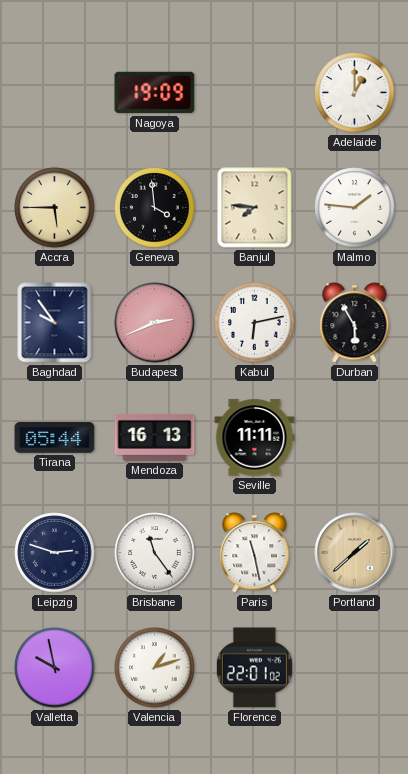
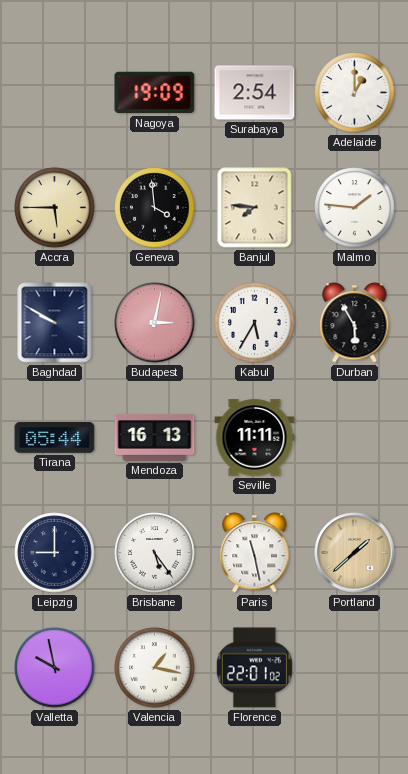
Surabaya: none -> 2:54 (255, 93)
Baghdad: 9:54 -> 9:50 (55, 323)
Budapest: 2:41 -> 3:02 (155, 323)
Kabul: 6:13 -> 5:35 (255, 323)
Leipzig: 2:48 -> 9:00 (55, 553)
Brisbane: 11:24 -> 5:24 (155, 553)
Valencia: 1:12 -> 1:17 (155, 668)
